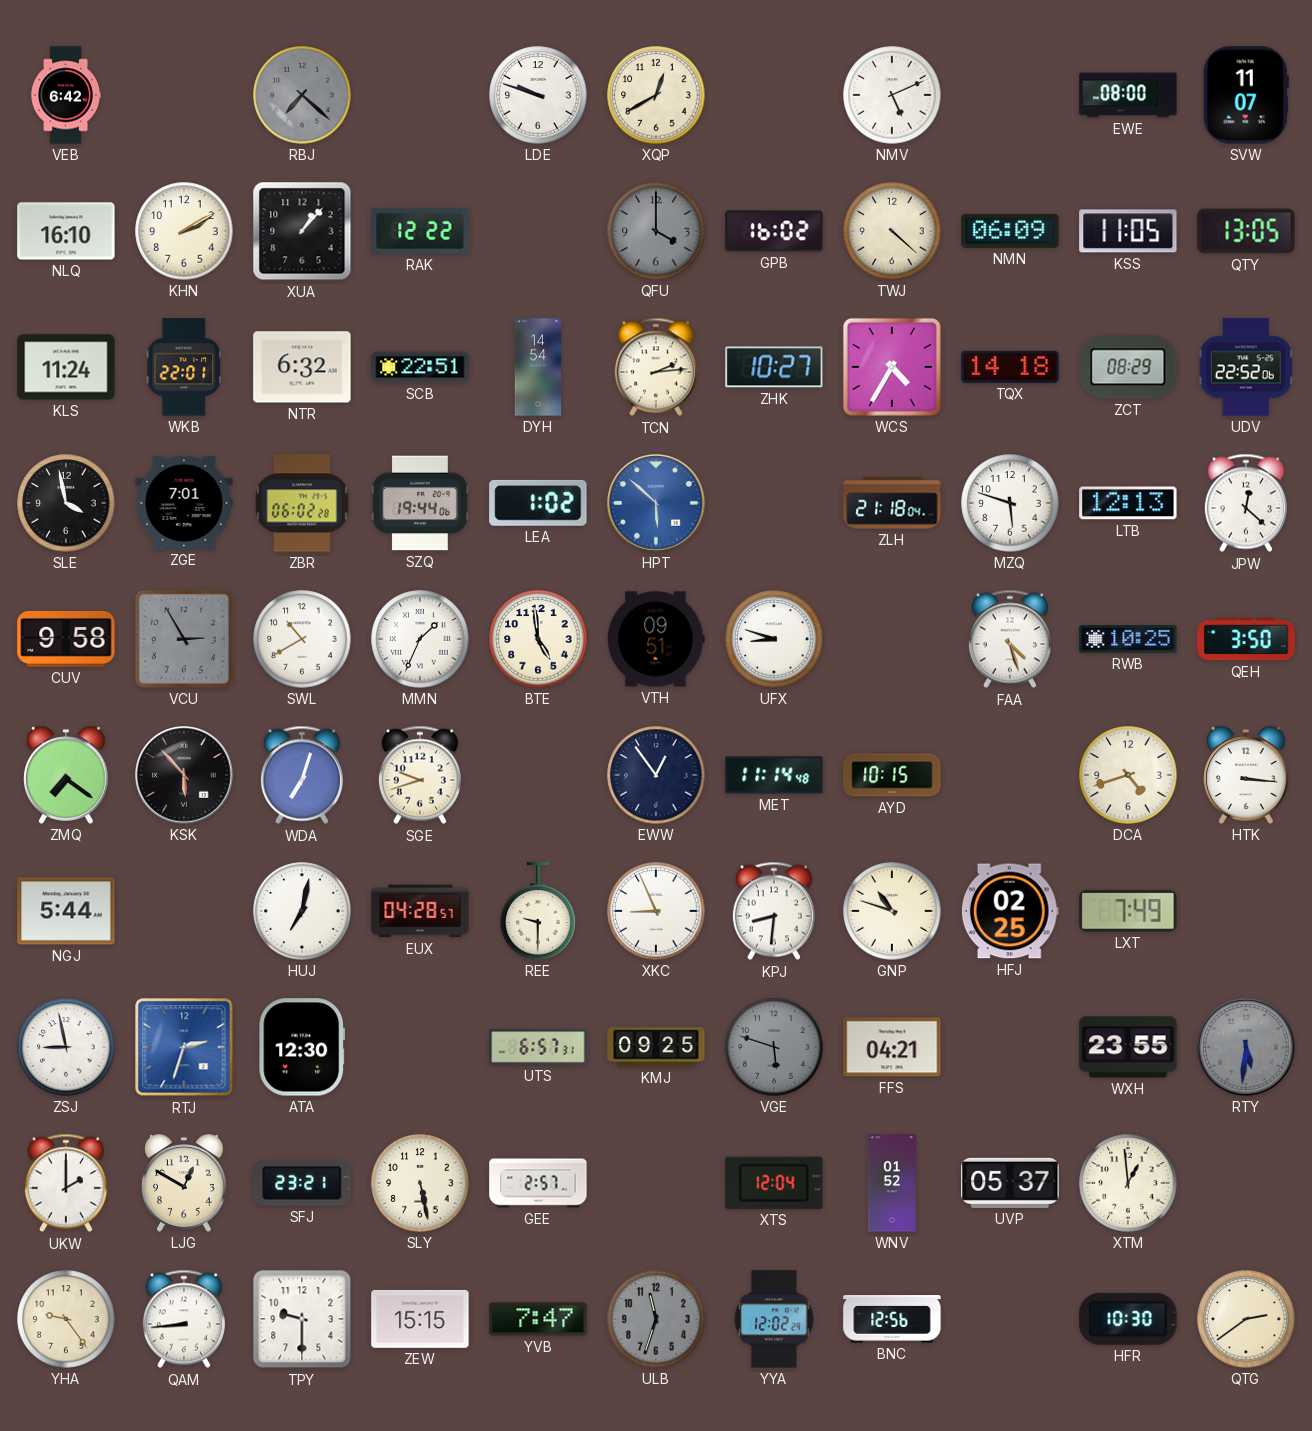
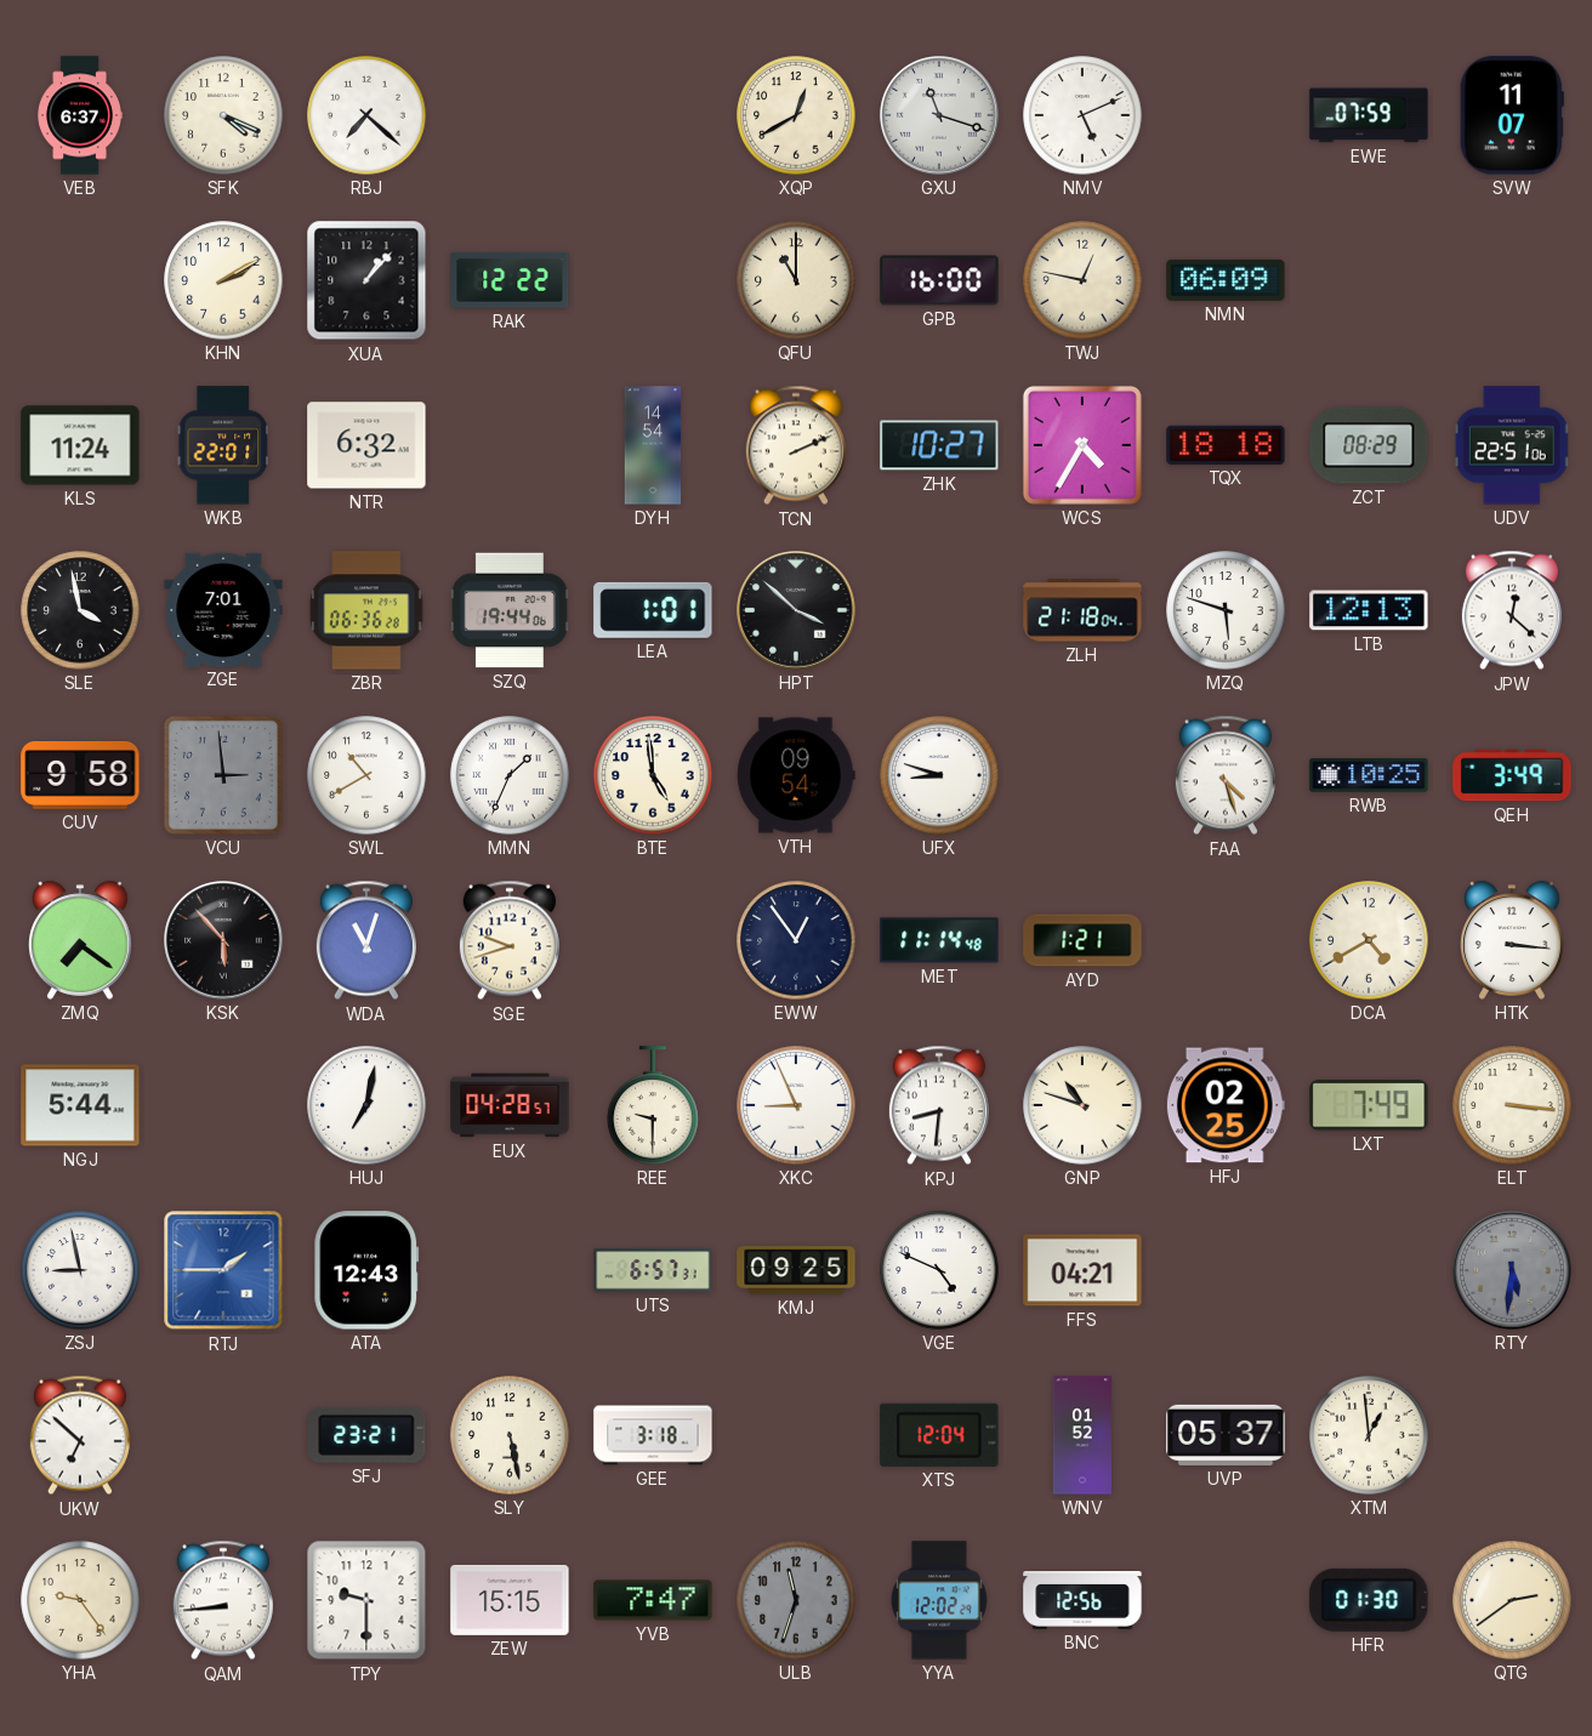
VEB: 6:42 -> 6:37 (80, 115)
SFK: none -> 4:19 (223, 115)
RBJ dial: grey -> white (366, 115)
LDE: 9:48 -> none (538, 95)
GXU: none -> 11:18 (939, 115)
EWE: 08:00 -> 07:59 (1369, 115)
NLQ: 16:10 -> none (66, 231)
QFU: 4:00 -> 11:00 (796, 280)
QFU dial: grey -> cream (796, 280)
GPB: 16:02 -> 16:00 (939, 280)
TWJ: 4:22 -> 12:47 (1082, 280)
KSS: 11:05 -> none (1128, 231)
QTY: 13:05 -> none (1246, 231)
SCB: 22:51 -> none (420, 367)
TCN: 2:14 -> 2:11 (796, 445)
TQX: 14:18 -> 18:18 (1226, 445)
UDV: 22:52 -> 22:51 (1512, 445)
ZBR: 06:02 -> 06:36 (366, 610)
LEA: 1:02 -> 1:01 (653, 610)
HPT: 5:52 -> 3:52 (796, 610)
HPT dial: blue -> black (796, 610)
VCU: 2:55 -> 2:59 (223, 775)
VTH: 09:51 -> 09:54 (796, 775)
QEH: 3:50 -> 3:49 (1512, 775)
WDA: 7:03 -> 11:03 (366, 940)
AYD: 10:15 -> 1:21 (1082, 940)
DCA: 4:42 -> 4:40 (1369, 940)
ELT: none -> 3:16 (1512, 1105)
RTJ: 2:33 -> 1:45 (223, 1270)
ATA: 12:30 -> 12:43 (366, 1270)
VGE: 5:48 -> 4:49 (939, 1270)
VGE dial: grey -> white (939, 1270)
WXH: 23:55 -> none (1128, 1047)
UKW: 2:00 -> 6:52 (80, 1435)
LJG: 12:50 -> none (185, 1183)
GEE: 2:57 -> 3:18 (653, 1435)
HFR: 10:30 -> 01:30 (1369, 1600)
